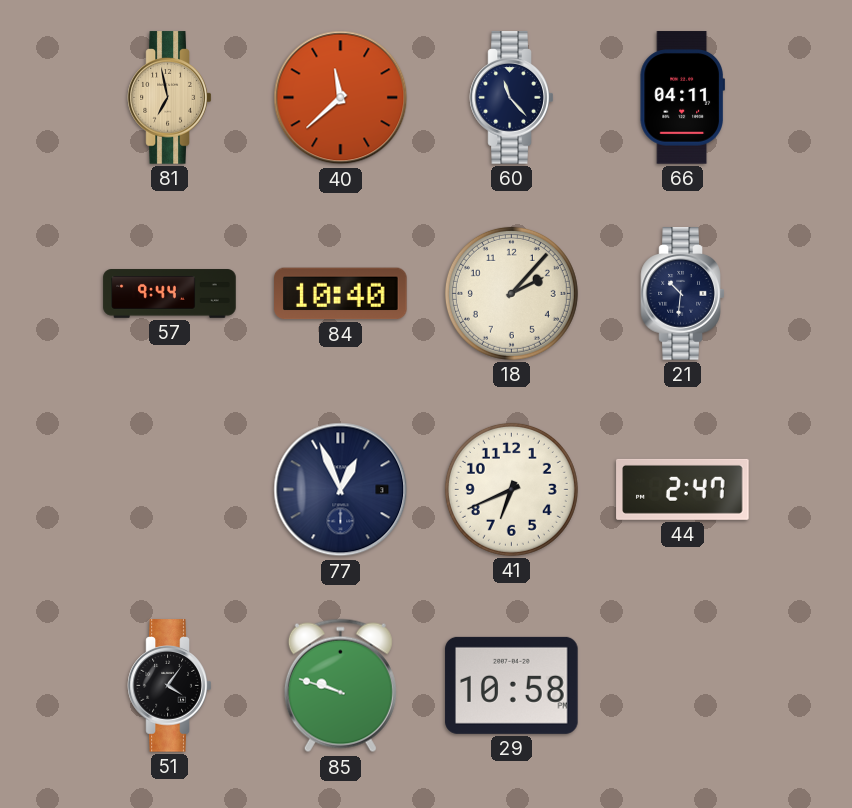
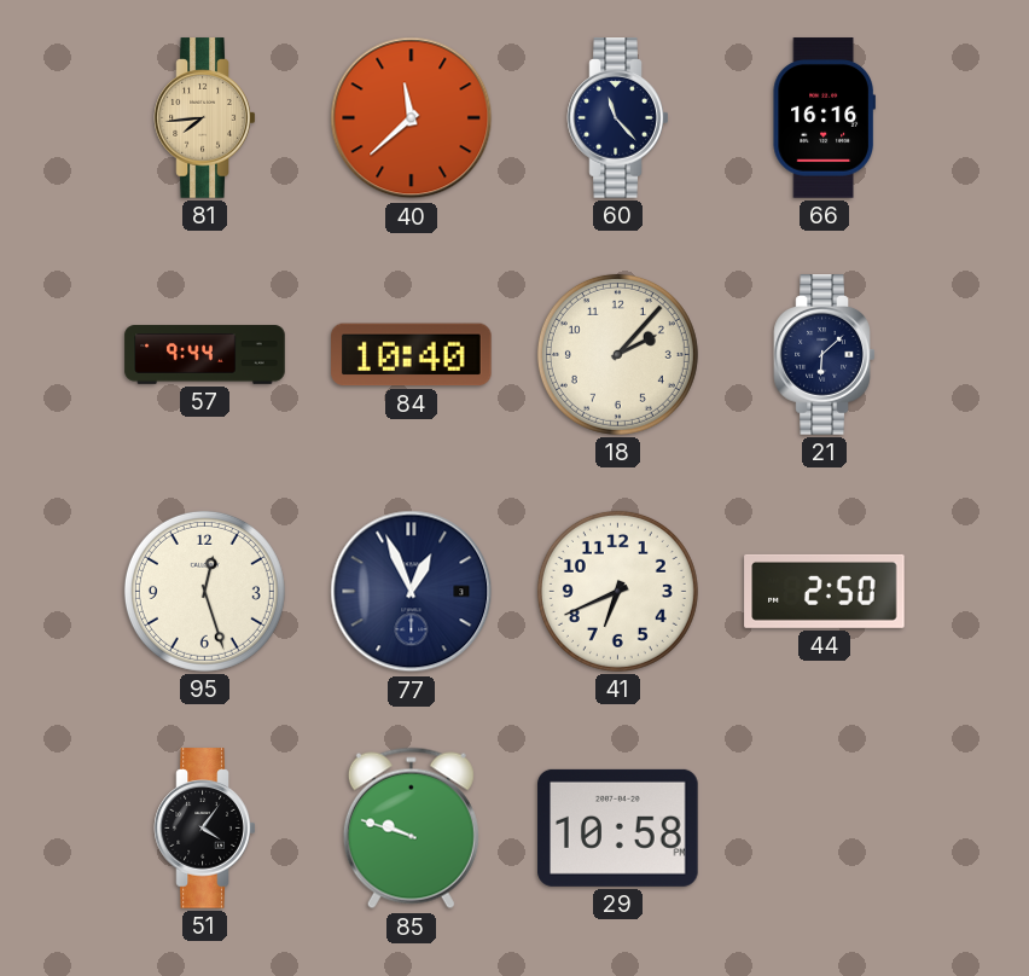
81: 6:58 -> 7:44 (205, 118)
66: 04:11 -> 16:16 (824, 118)
21: 10:31 -> 6:08 (825, 355)
95: none -> 12:27 (204, 591)
44: 2:47 -> 2:50 (825, 591)
